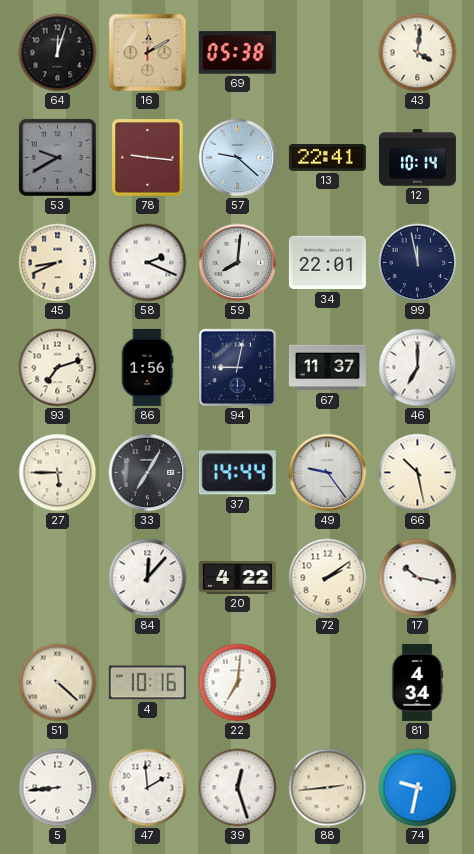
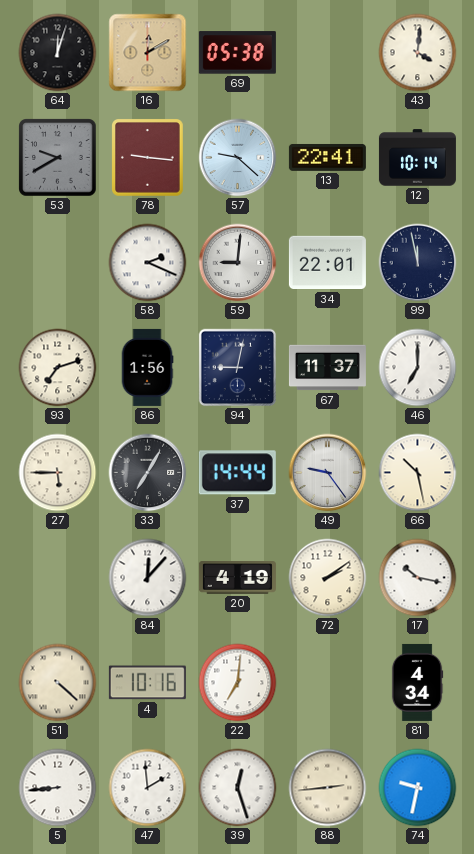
45: 8:41 -> none (58, 263)
59: 8:01 -> 9:01 (238, 263)
20: 4:22 -> 4:19 (237, 578)
